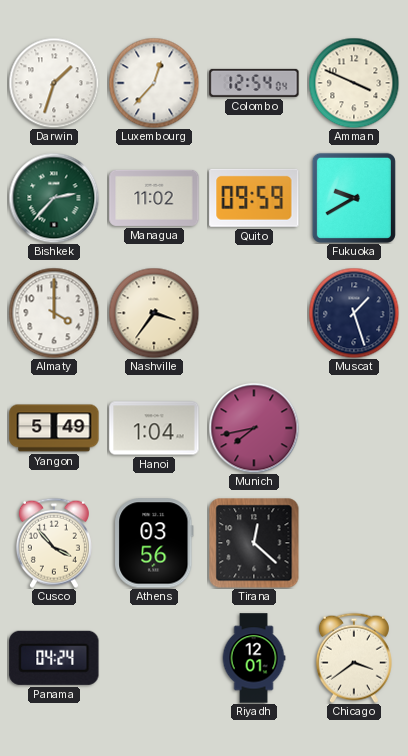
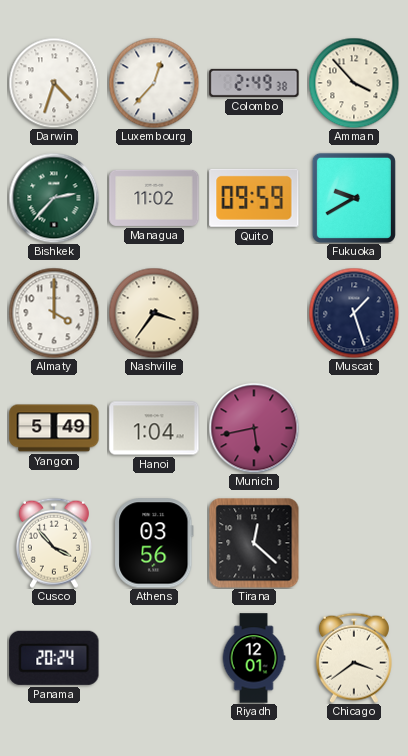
Darwin: 1:33 -> 4:33 (54, 83)
Colombo: 12:54 -> 2:49 (254, 83)
Amman: 3:49 -> 3:53 (354, 83)
Munich: 7:43 -> 5:43 (254, 428)
Panama: 04:24 -> 20:24 (54, 658)
